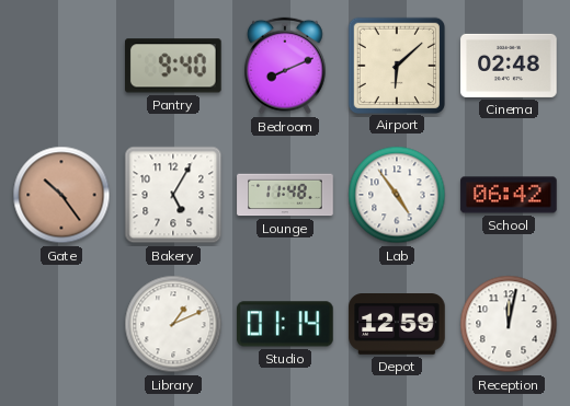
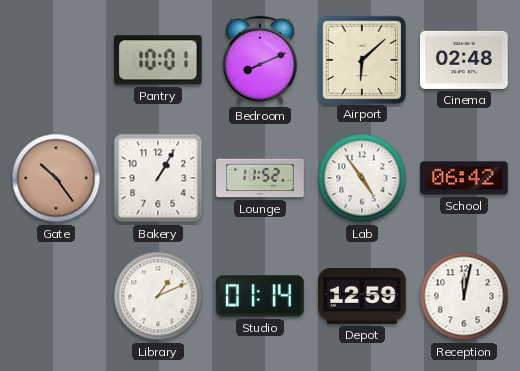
Pantry: 9:40 -> 10:01 (159, 60)
Bakery: 5:05 -> 1:05 (158, 178)
Lounge: 11:48 -> 11:52 (260, 178)
